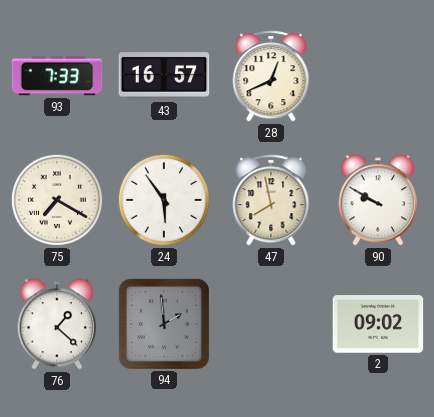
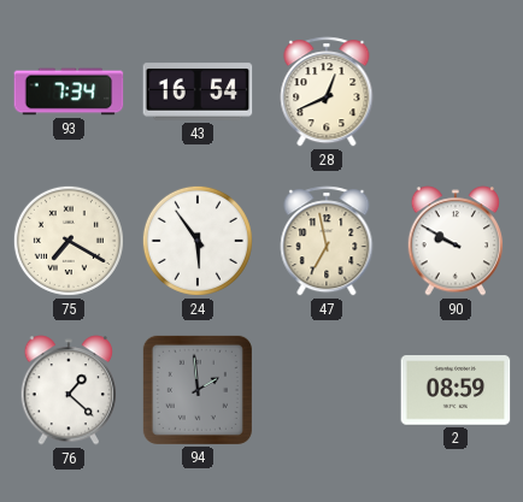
93: 7:33 -> 7:34 (69, 91)
43: 16:57 -> 16:54 (198, 91)
47: 7:58 -> 6:58 (327, 241)
2: 09:02 -> 08:59 (456, 390)
